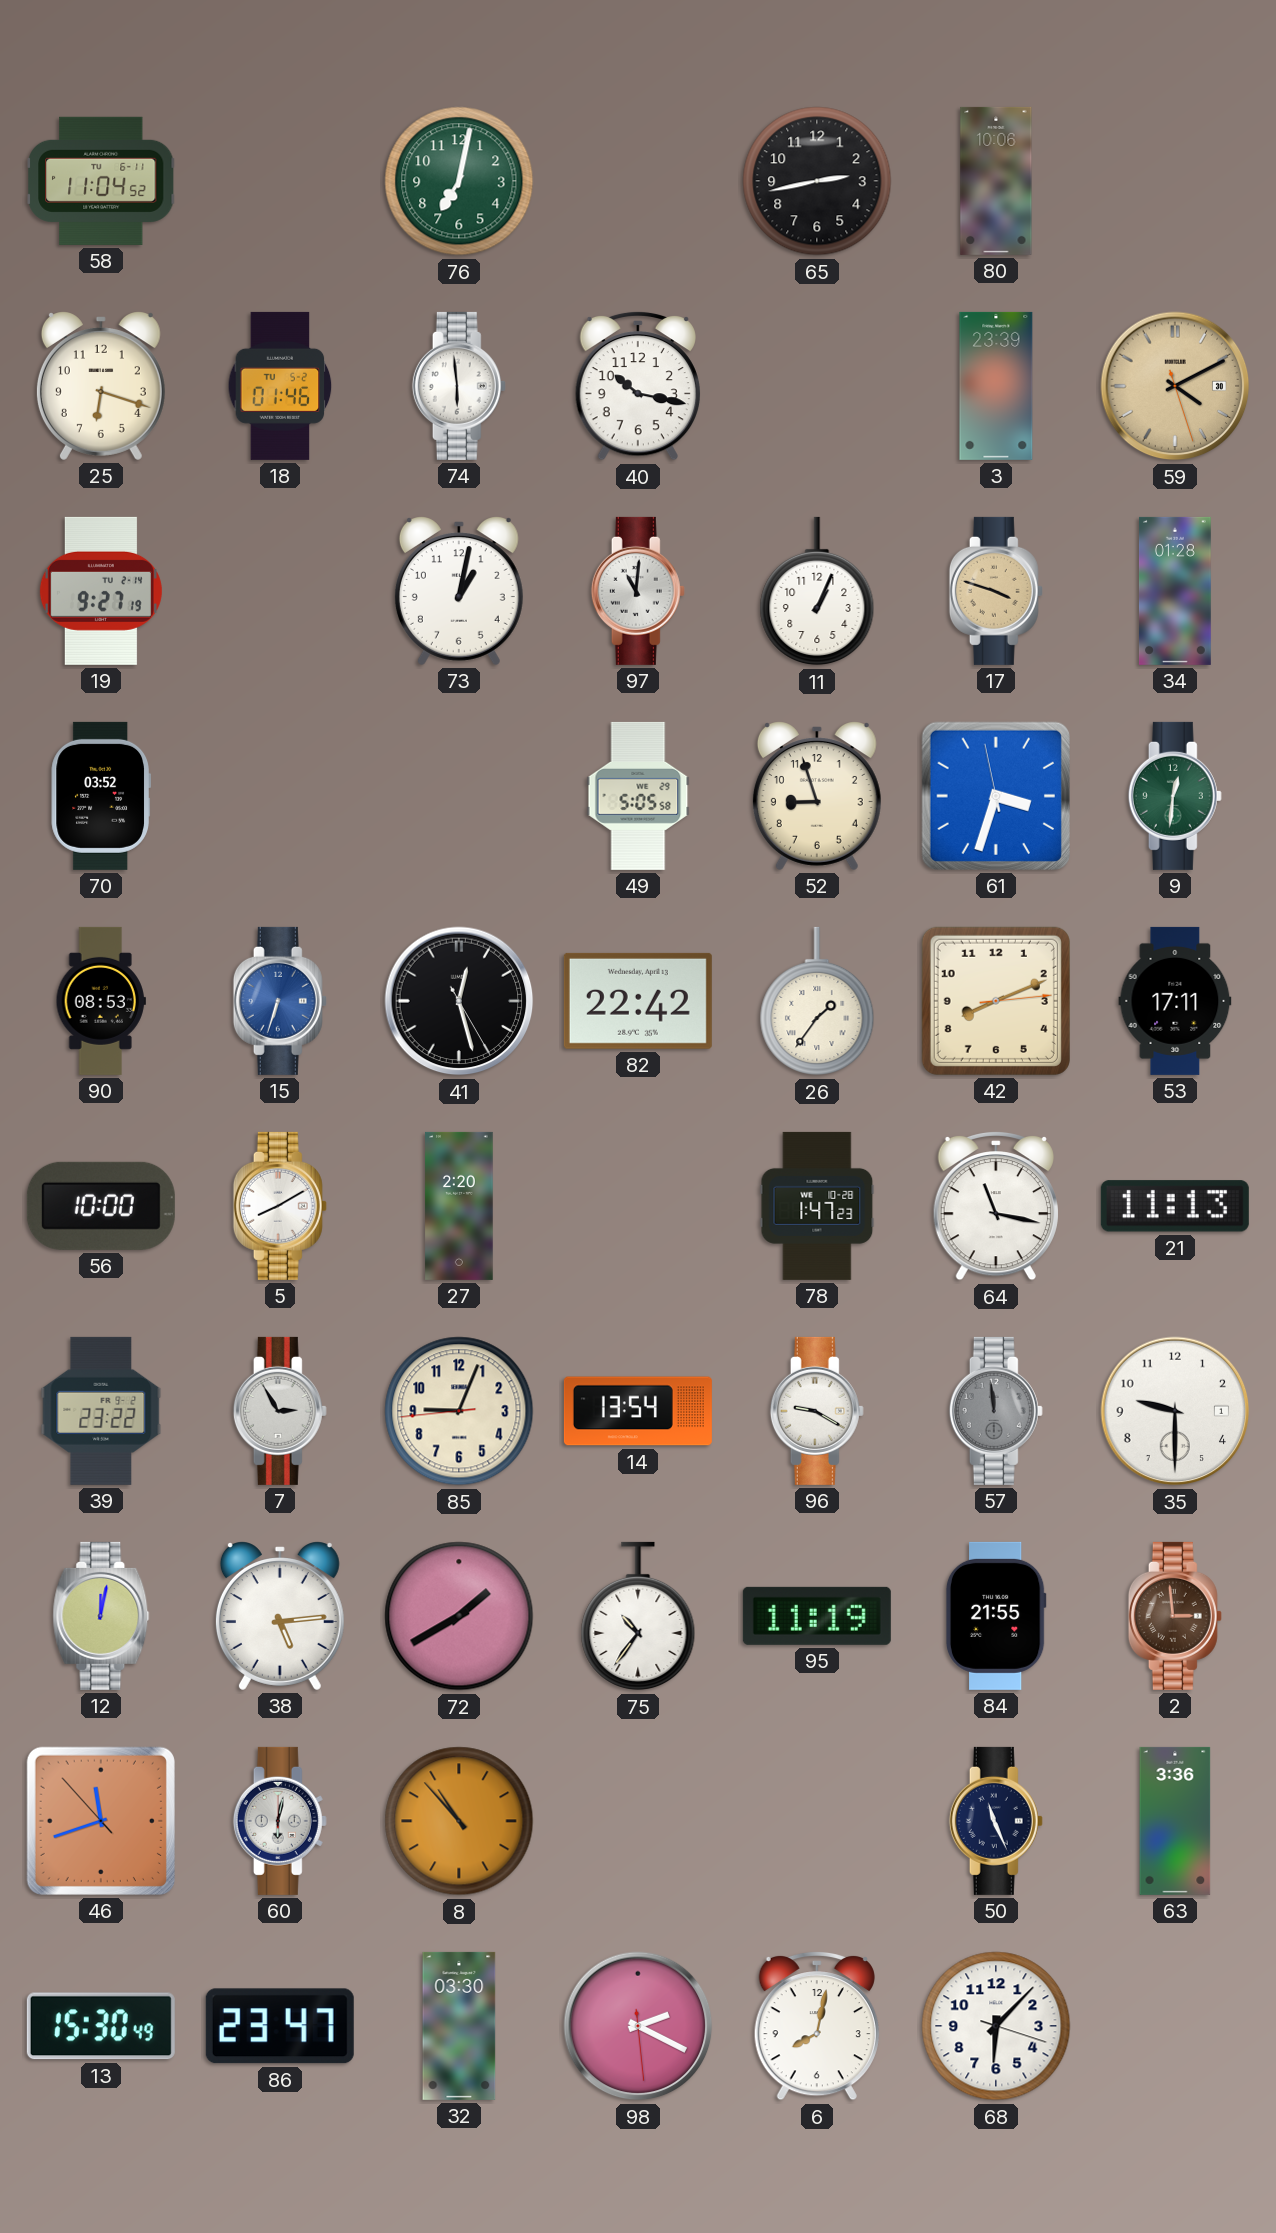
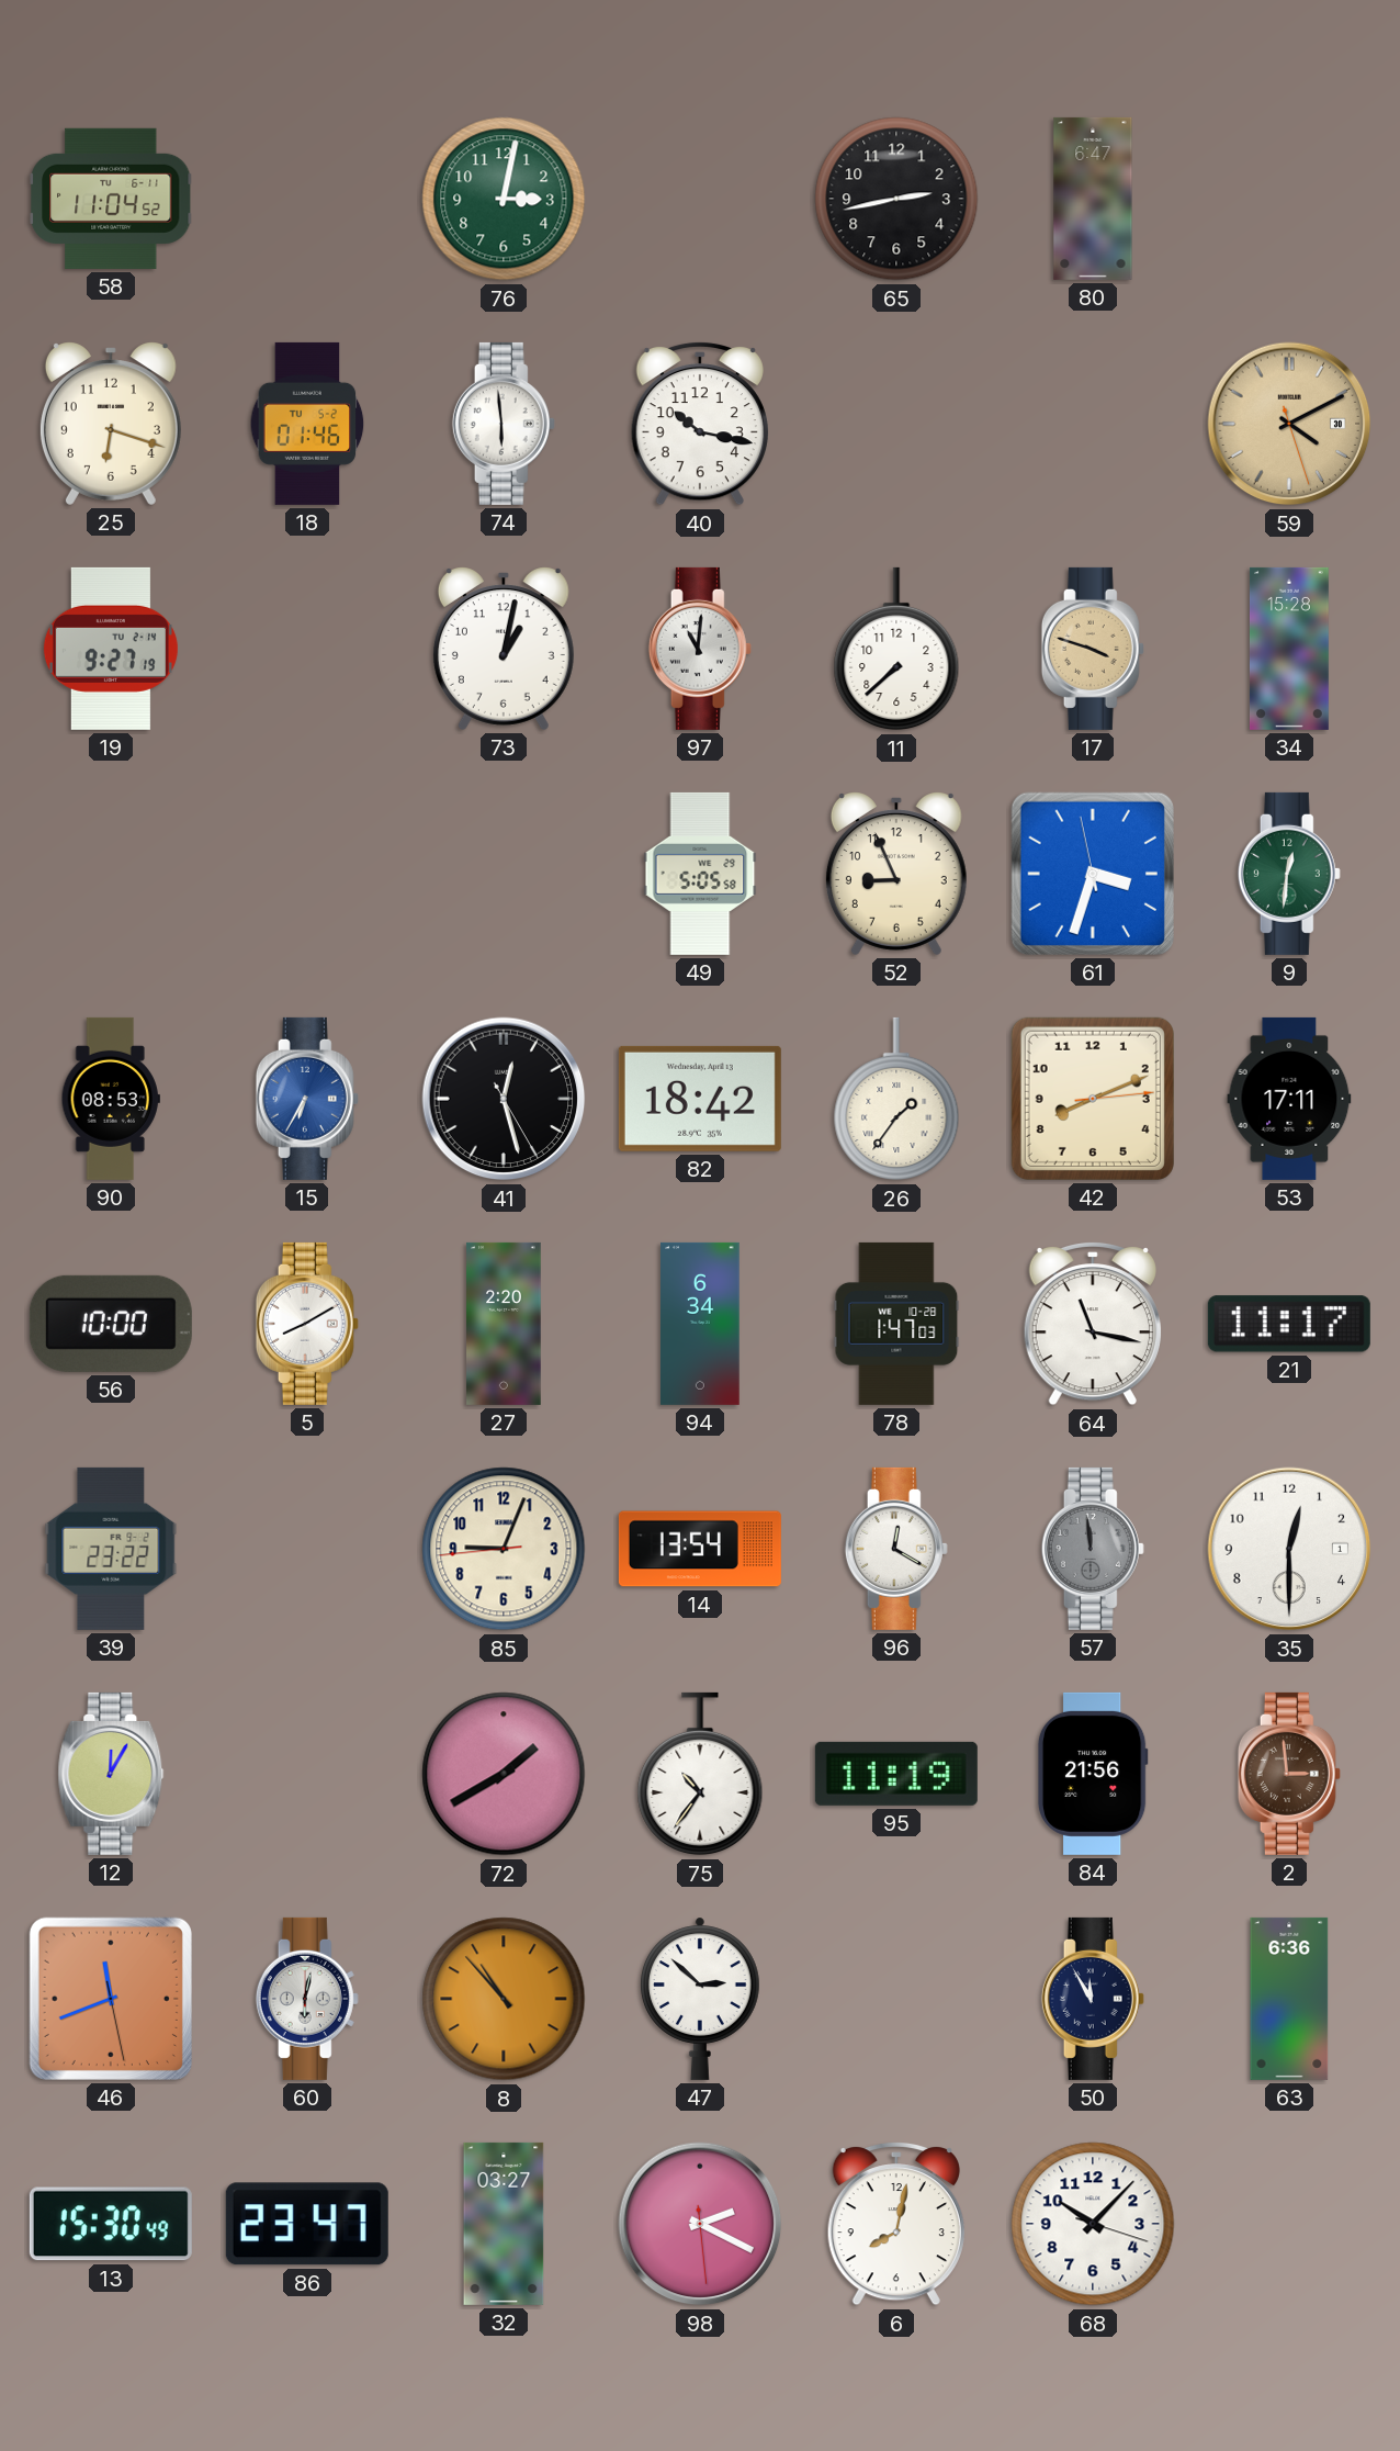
76: 7:02 -> 3:02 (504, 199)
80: 10:06 -> 6:47 (1093, 199)
3: 23:39 -> none (996, 386)
11: 1:04 -> 7:38 (896, 649)
34: 01:28 -> 15:28 (1289, 649)
70: 03:52 -> none (101, 796)
52: 8:57 -> 8:56 (896, 874)
15: 6:33 -> 6:35 (307, 1099)
82: 22:42 -> 18:42 (700, 1099)
94: none -> 6:34 (700, 1324)
78: 1:47:23 -> 1:47:03 (896, 1324)
21: 11:13 -> 11:17 (1289, 1324)
7: 2:55 -> none (280, 1411)
96: 9:20 -> 12:20 (896, 1549)
35: 9:30 -> 12:30 (1289, 1549)
12: 12:02 -> 12:05 (111, 1774)
38: 5:14 -> none (280, 1616)
84: 21:55 -> 21:56 (1093, 1774)
46: 11:41:53 -> 11:41:28 (111, 1999)
47: none -> 2:52 (700, 1999)
50: 11:26 -> 11:55 (1093, 1999)
63: 3:36 -> 6:36 (1289, 1999)
32: 03:30 -> 03:27 (504, 2224)
68: 6:07 -> 10:07 (1093, 2224)
